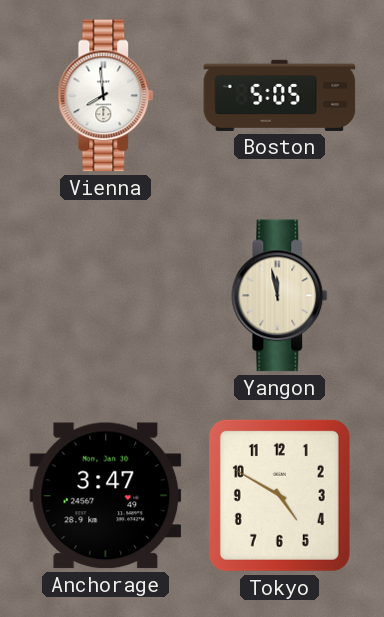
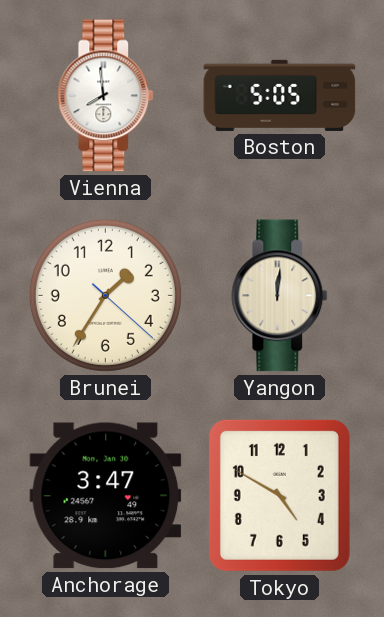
Brunei: none -> 1:35 (105, 295)
Yangon: 11:58 -> 12:01 (280, 296)
